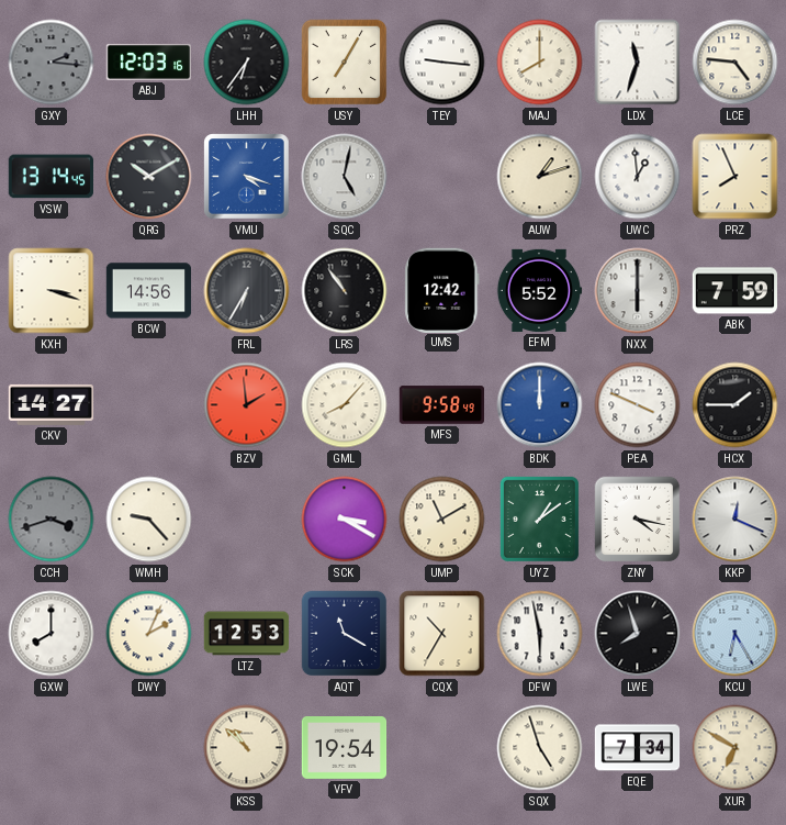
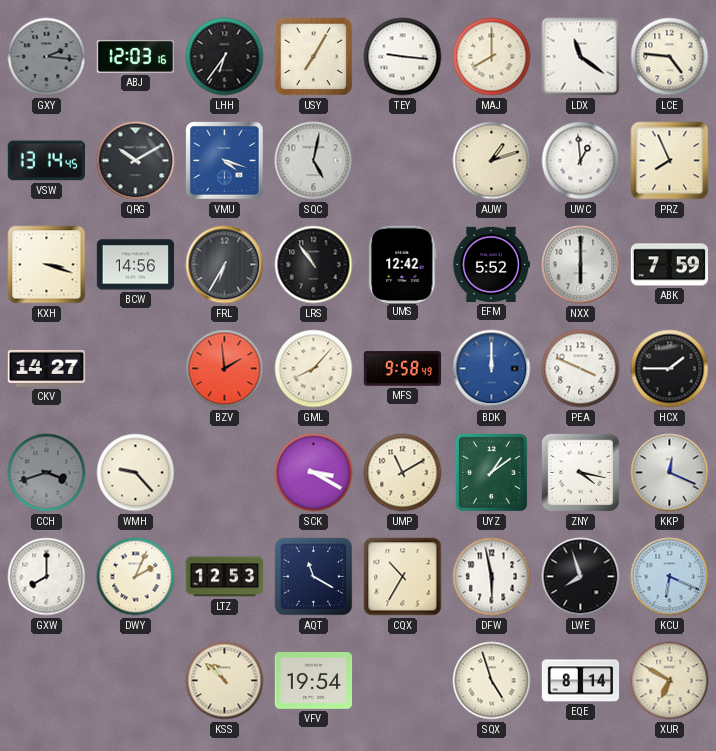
LDX: 11:33 -> 11:21 (581, 57)
KCU: 6:25 -> 6:19 (670, 577)
EQE: 7:34 -> 8:14 (581, 681)
